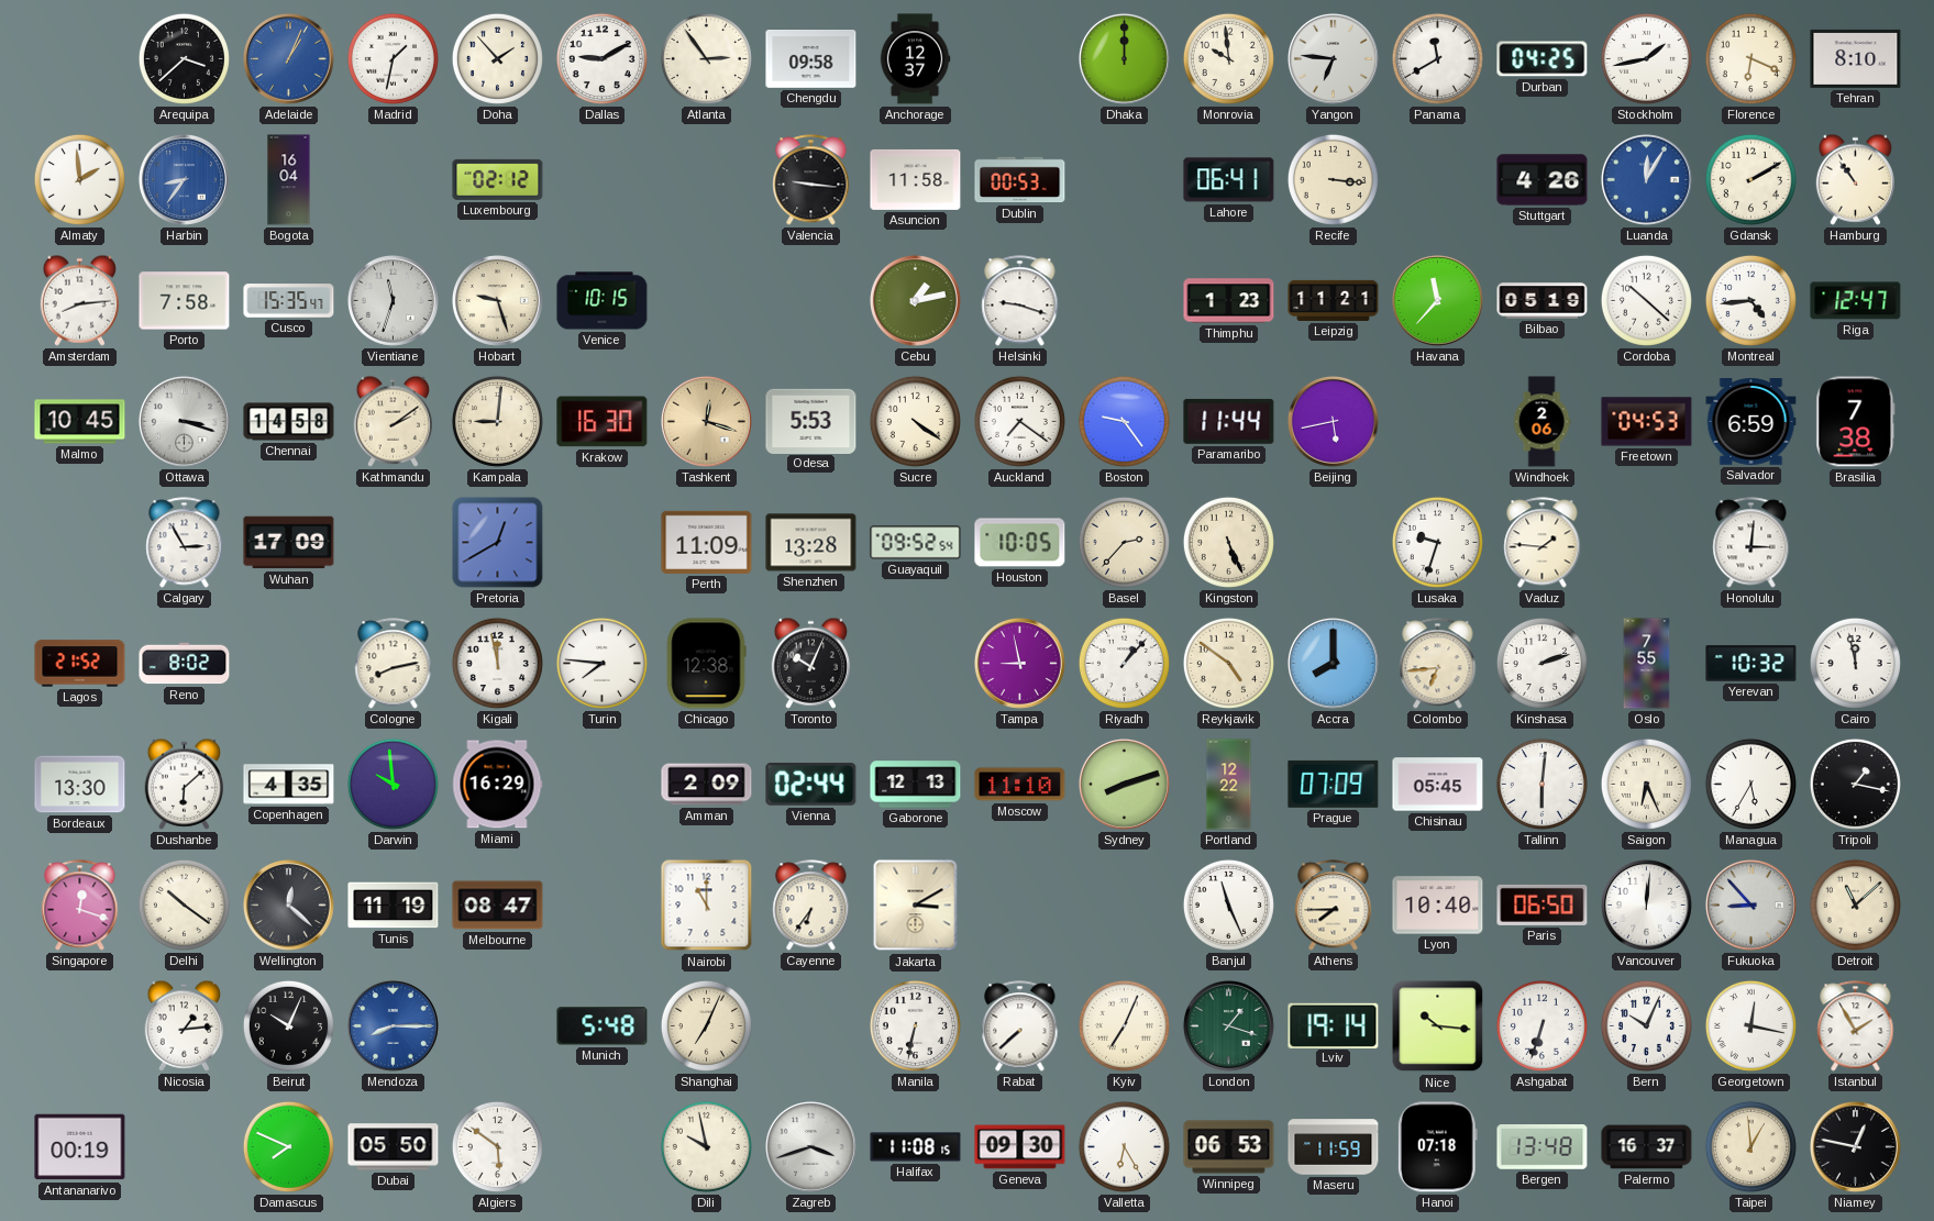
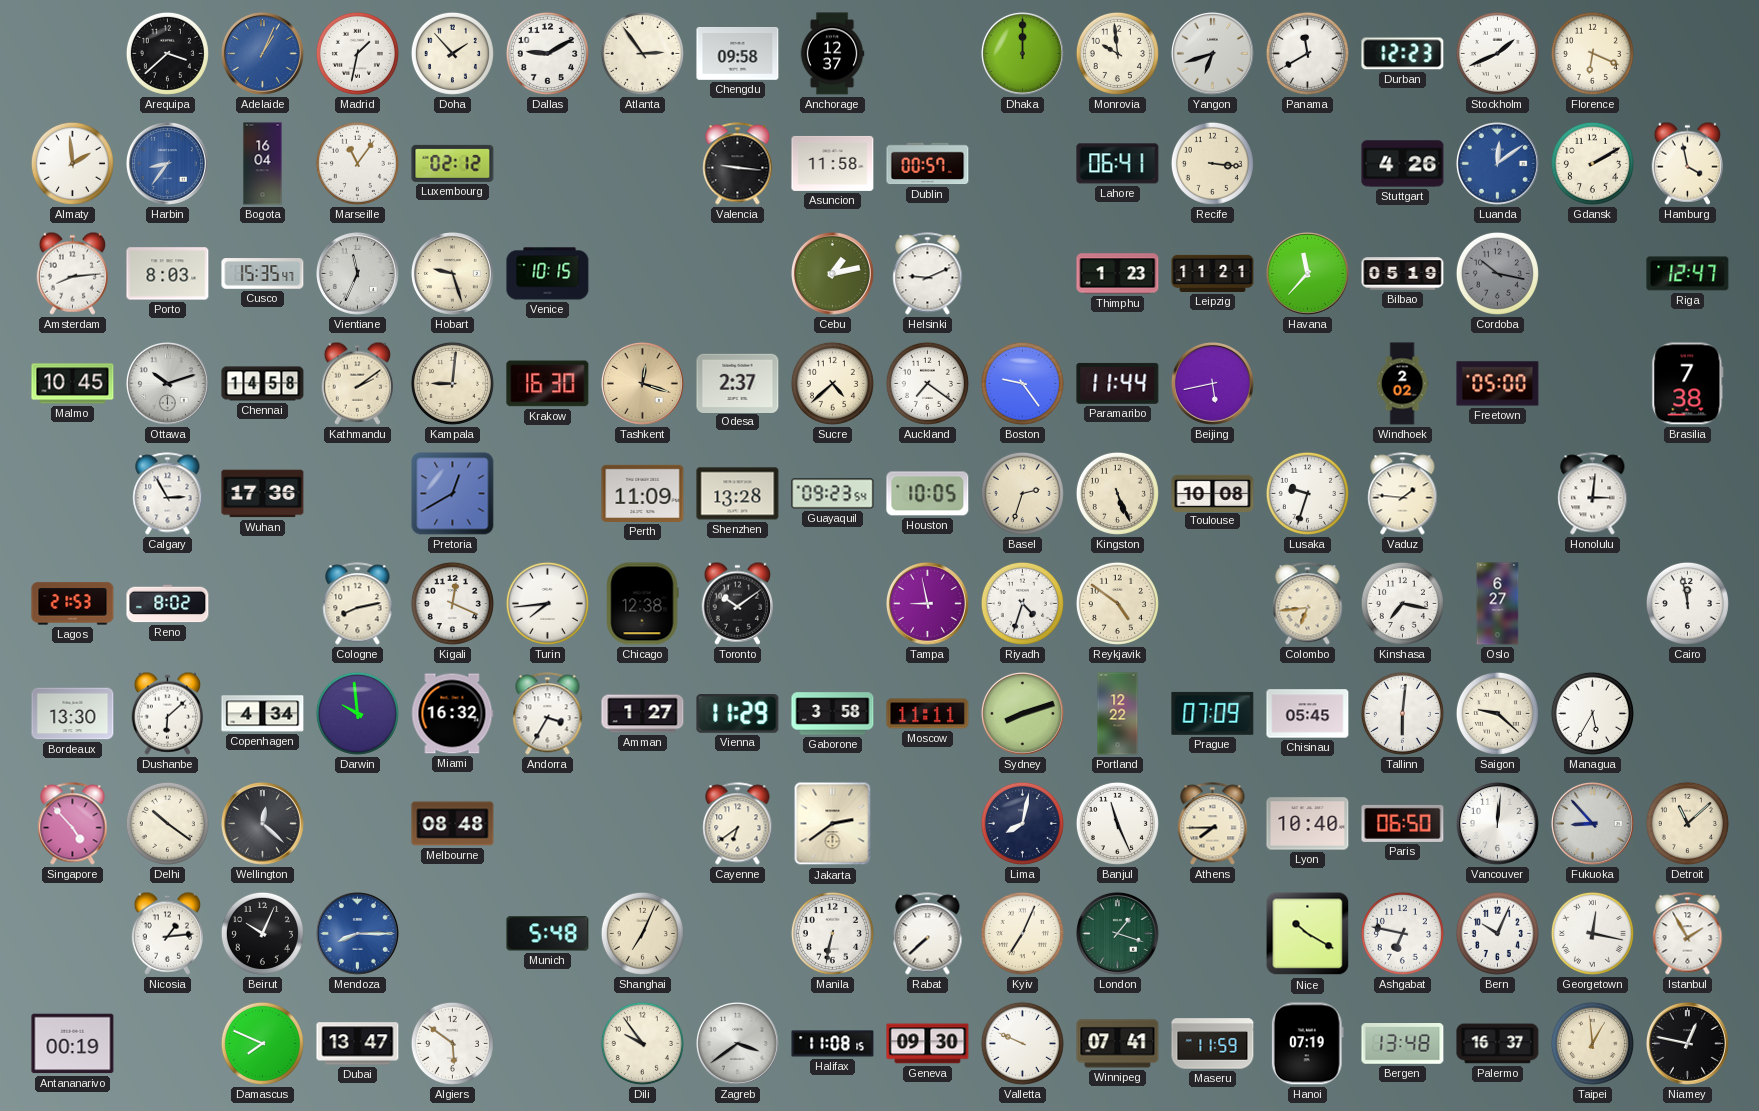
Yangon: 6:46 -> 6:42 (1212, 53)
Durban: 04:25 -> 12:23 (1403, 54)
Stockholm: 1:43 -> 1:41 (1497, 53)
Tehran: 8:10 -> none (1856, 58)
Marseille: none -> 11:06 (357, 163)
Dublin: 00:53 -> 00:57 (928, 164)
Luanda: 12:05 -> 12:09 (1497, 163)
Hamburg: 10:54 -> 3:58 (1687, 163)
Porto: 7:58 -> 8:03 (168, 274)
Vientiane: 11:33 -> 11:34 (357, 273)
Helsinki: 9:18 -> 9:11 (928, 274)
Cordoba: 10:22 -> 10:17 (1497, 273)
Cordoba dial: white -> grey (1497, 273)
Montreal: 4:44 -> none (1750, 300)
Ottawa: 3:18 -> 10:12 (167, 383)
Odesa: 5:53 -> 2:37 (738, 383)
Sucre: 4:21 -> 4:38 (832, 383)
Windhoek: 2:06 -> 2:02 (1402, 384)
Freetown: 04:53 -> 05:00 (1498, 384)
Salvador: 6:59 -> none (1751, 422)
Wuhan: 17:09 -> 17:36 (263, 494)
Guayaquil: 09:52 -> 09:23 (833, 494)
Basel: 2:37 -> 2:33 (1022, 493)
Toulouse: none -> 10:08 (1213, 493)
Lagos: 21:52 -> 21:53 (73, 604)
Kigali: 11:58 -> 12:19 (452, 603)
Turin: 7:46 -> 7:44 (547, 603)
Toronto: 10:04 -> 10:09 (737, 603)
Riyadh: 1:07 -> 4:33 (1022, 603)
Accra: 8:00 -> none (1333, 663)
Kinshasa: 2:12 -> 7:17 (1402, 603)
Oslo: 7:55 -> 6:27 (1498, 604)
Yerevan: 10:32 -> none (1751, 664)
Copenhagen: 4:35 -> 4:34 (263, 714)
Miami: 16:29 -> 16:32 (452, 714)
Andorra: none -> 3:35 (548, 714)
Amman: 2:09 -> 1:27 (643, 714)
Vienna: 02:44 -> 11:29 (738, 714)
Gaborone: 12:13 -> 3:58 (833, 714)
Moscow: 11:10 -> 11:11 (928, 714)
Saigon: 6:26 -> 9:22 (1497, 713)
Tripoli: 1:17 -> none (1855, 784)
Singapore: 12:18 -> 4:53 (73, 824)
Tunis: 11:19 -> none (394, 906)
Melbourne: 08:47 -> 08:48 (453, 824)
Nairobi: 11:00 -> none (707, 906)
Cayenne: 6:36 -> 6:39 (738, 824)
Jakarta: 3:10 -> 2:39 (833, 824)
Lima: none -> 8:02 (1022, 823)
Lviv: 19:14 -> none (1334, 1025)
Nice: 10:16 -> 10:20 (1308, 934)
Ashgabat: 6:33 -> 6:47 (1402, 933)
Dubai: 05:50 -> 13:47 (358, 1044)
Dili: 9:58 -> 9:54 (642, 1043)
Zagreb: 3:42 -> 3:39 (737, 1043)
Valletta: 6:25 -> 9:49 (1022, 1043)
Winnipeg: 06:53 -> 07:41 (1118, 1044)
Hanoi: 07:18 -> 07:19 (1307, 1044)
